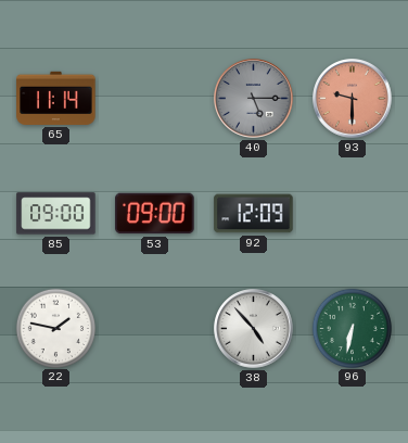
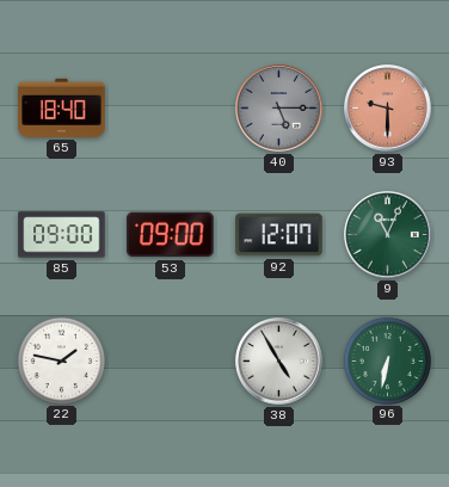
65: 11:14 -> 18:40 (62, 107)
92: 12:09 -> 12:07 (279, 235)
9: none -> 11:04 (388, 235)
38: 4:53 -> 4:55 (279, 362)
